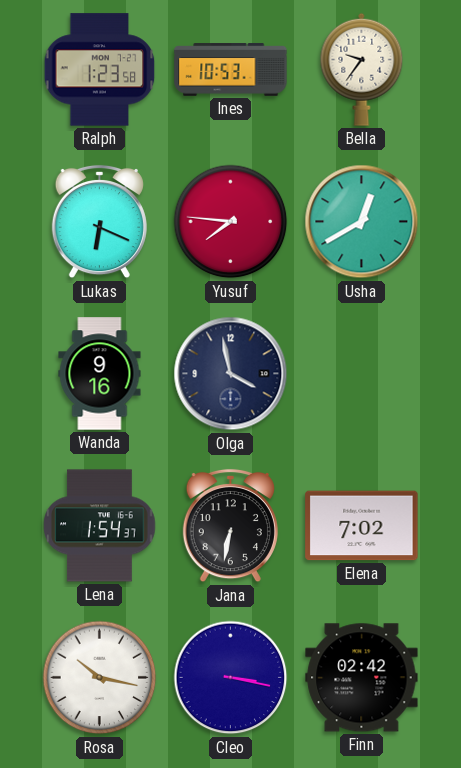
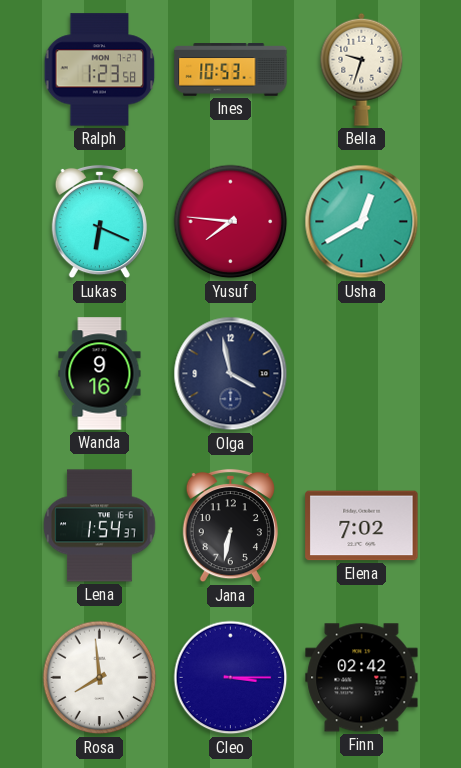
Bella: 9:36 -> 9:33 (362, 69)
Rosa: 10:17 -> 7:59 (100, 678)
Cleo: 3:17 -> 3:15 (231, 678)
